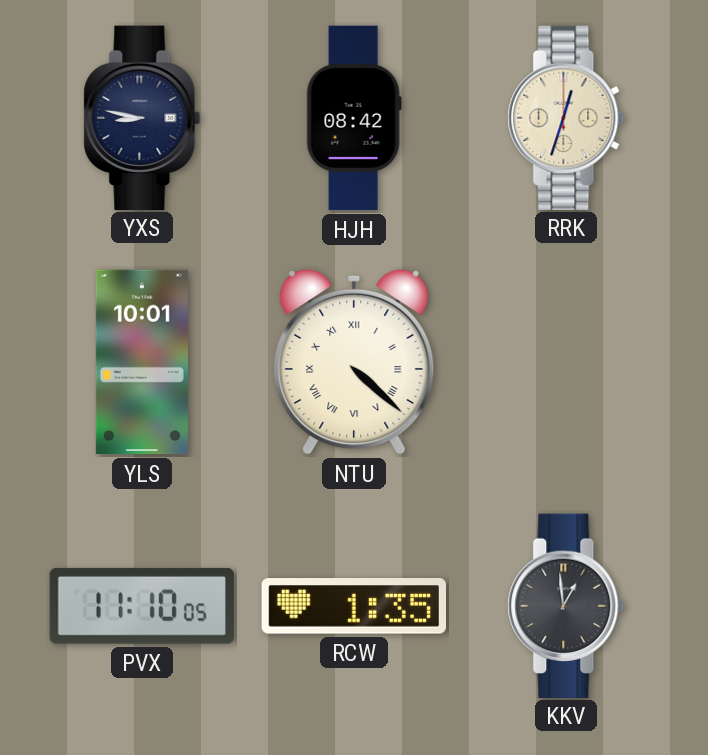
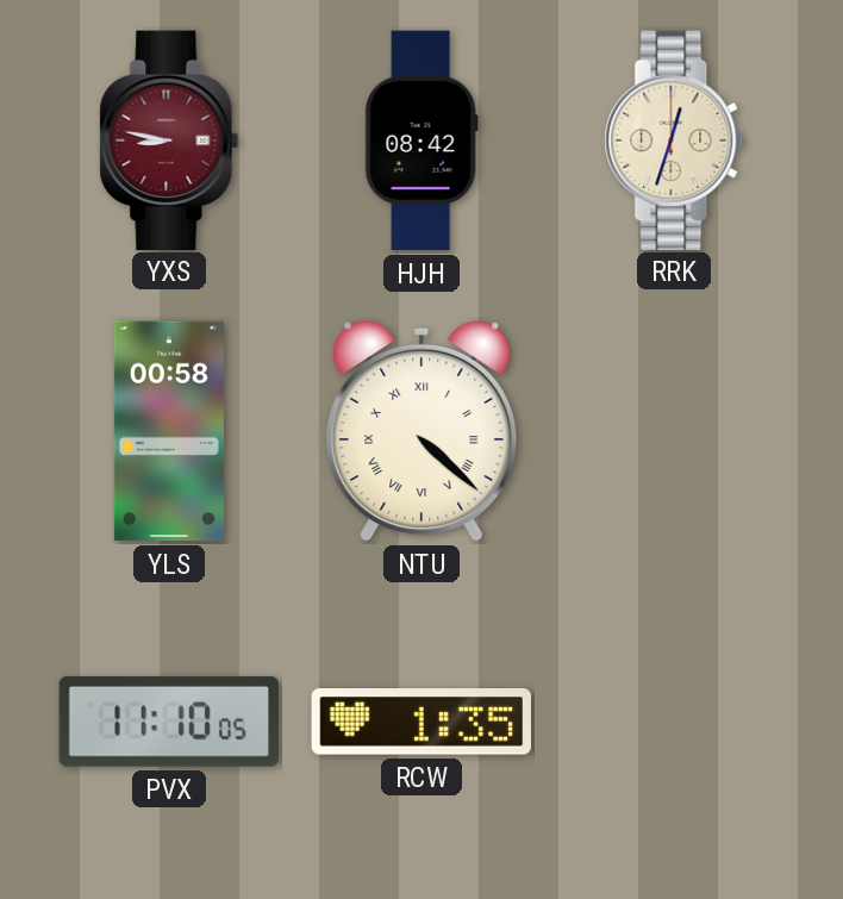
YXS dial: navy -> burgundy (169, 139)
YLS: 10:01 -> 00:58 (169, 431)
KKV: 12:59 -> none (566, 605)
